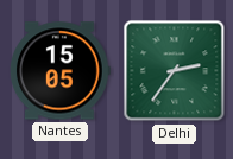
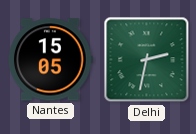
Delhi: 2:36 -> 2:32 (147, 60)
